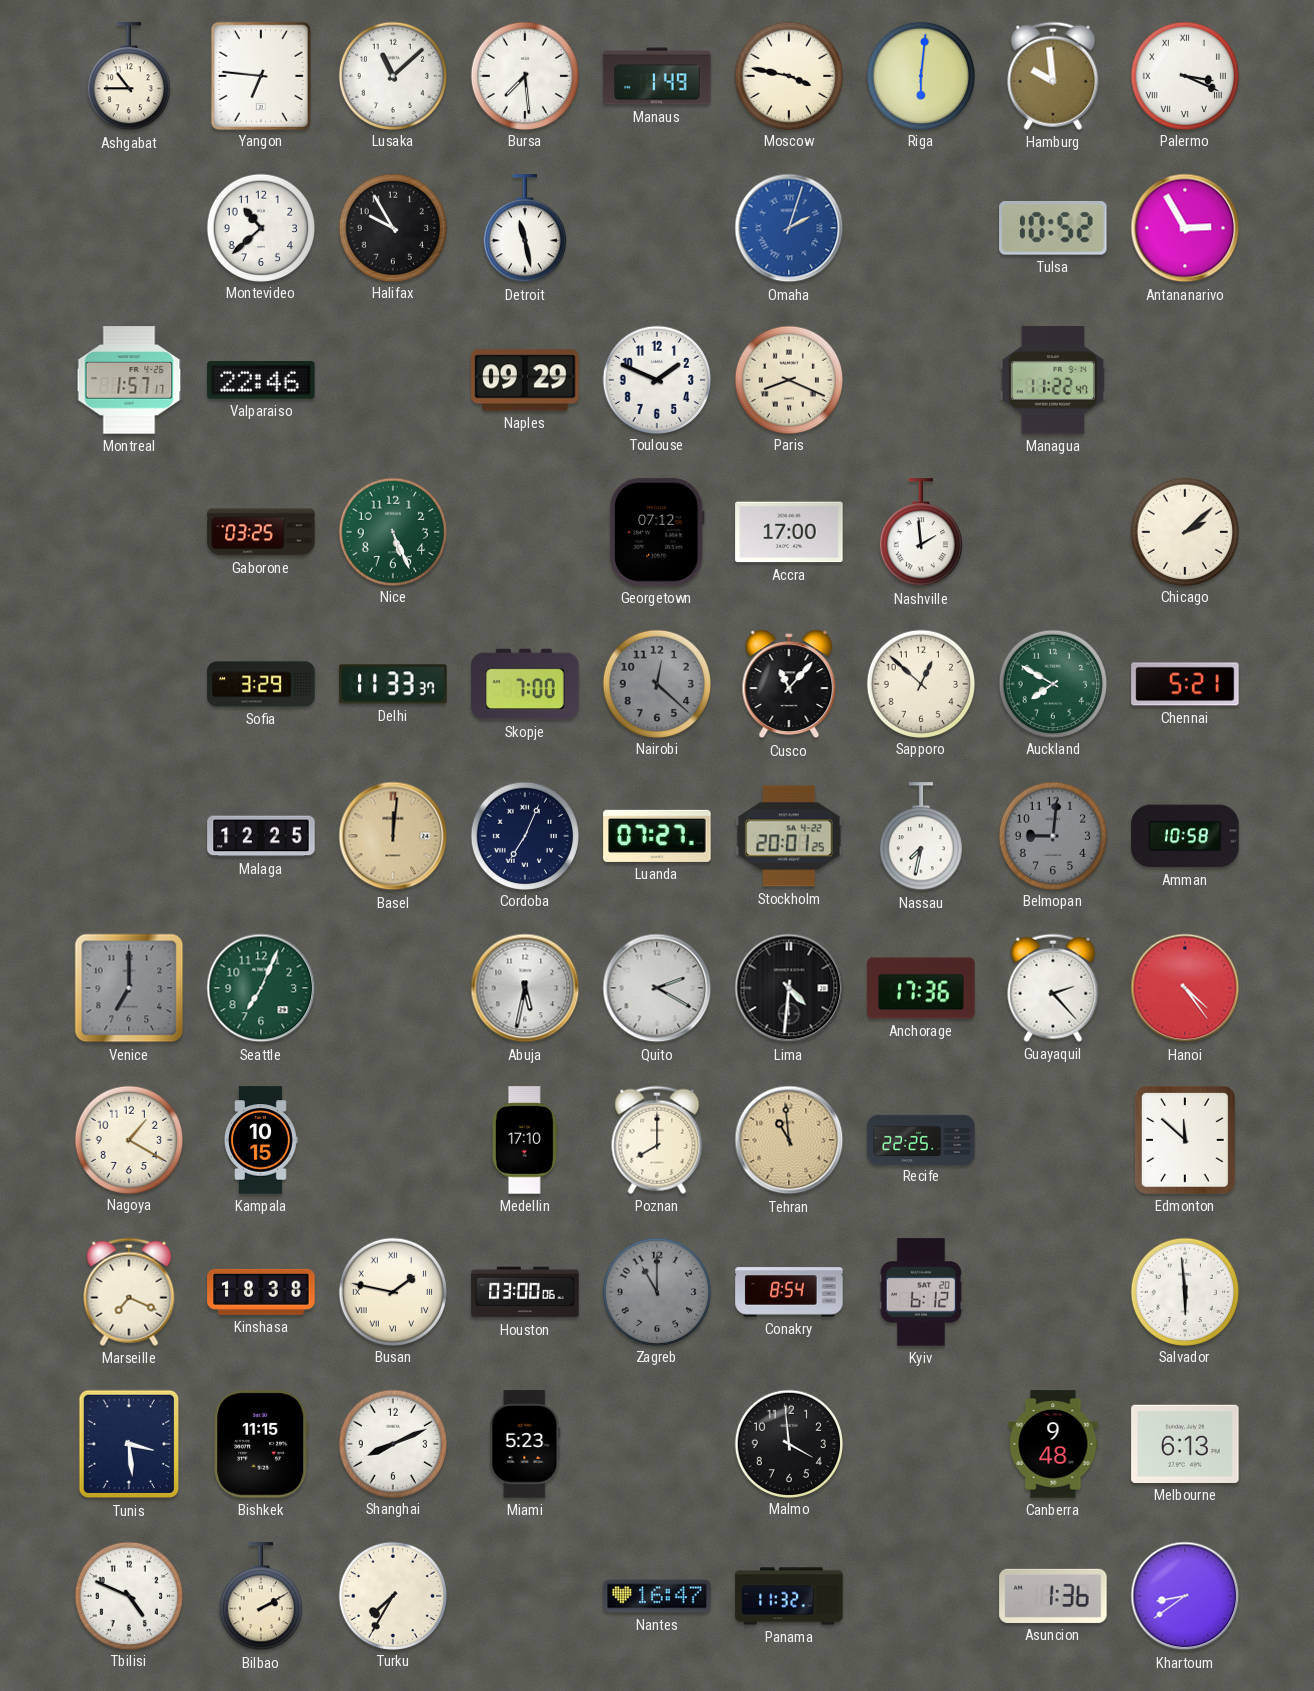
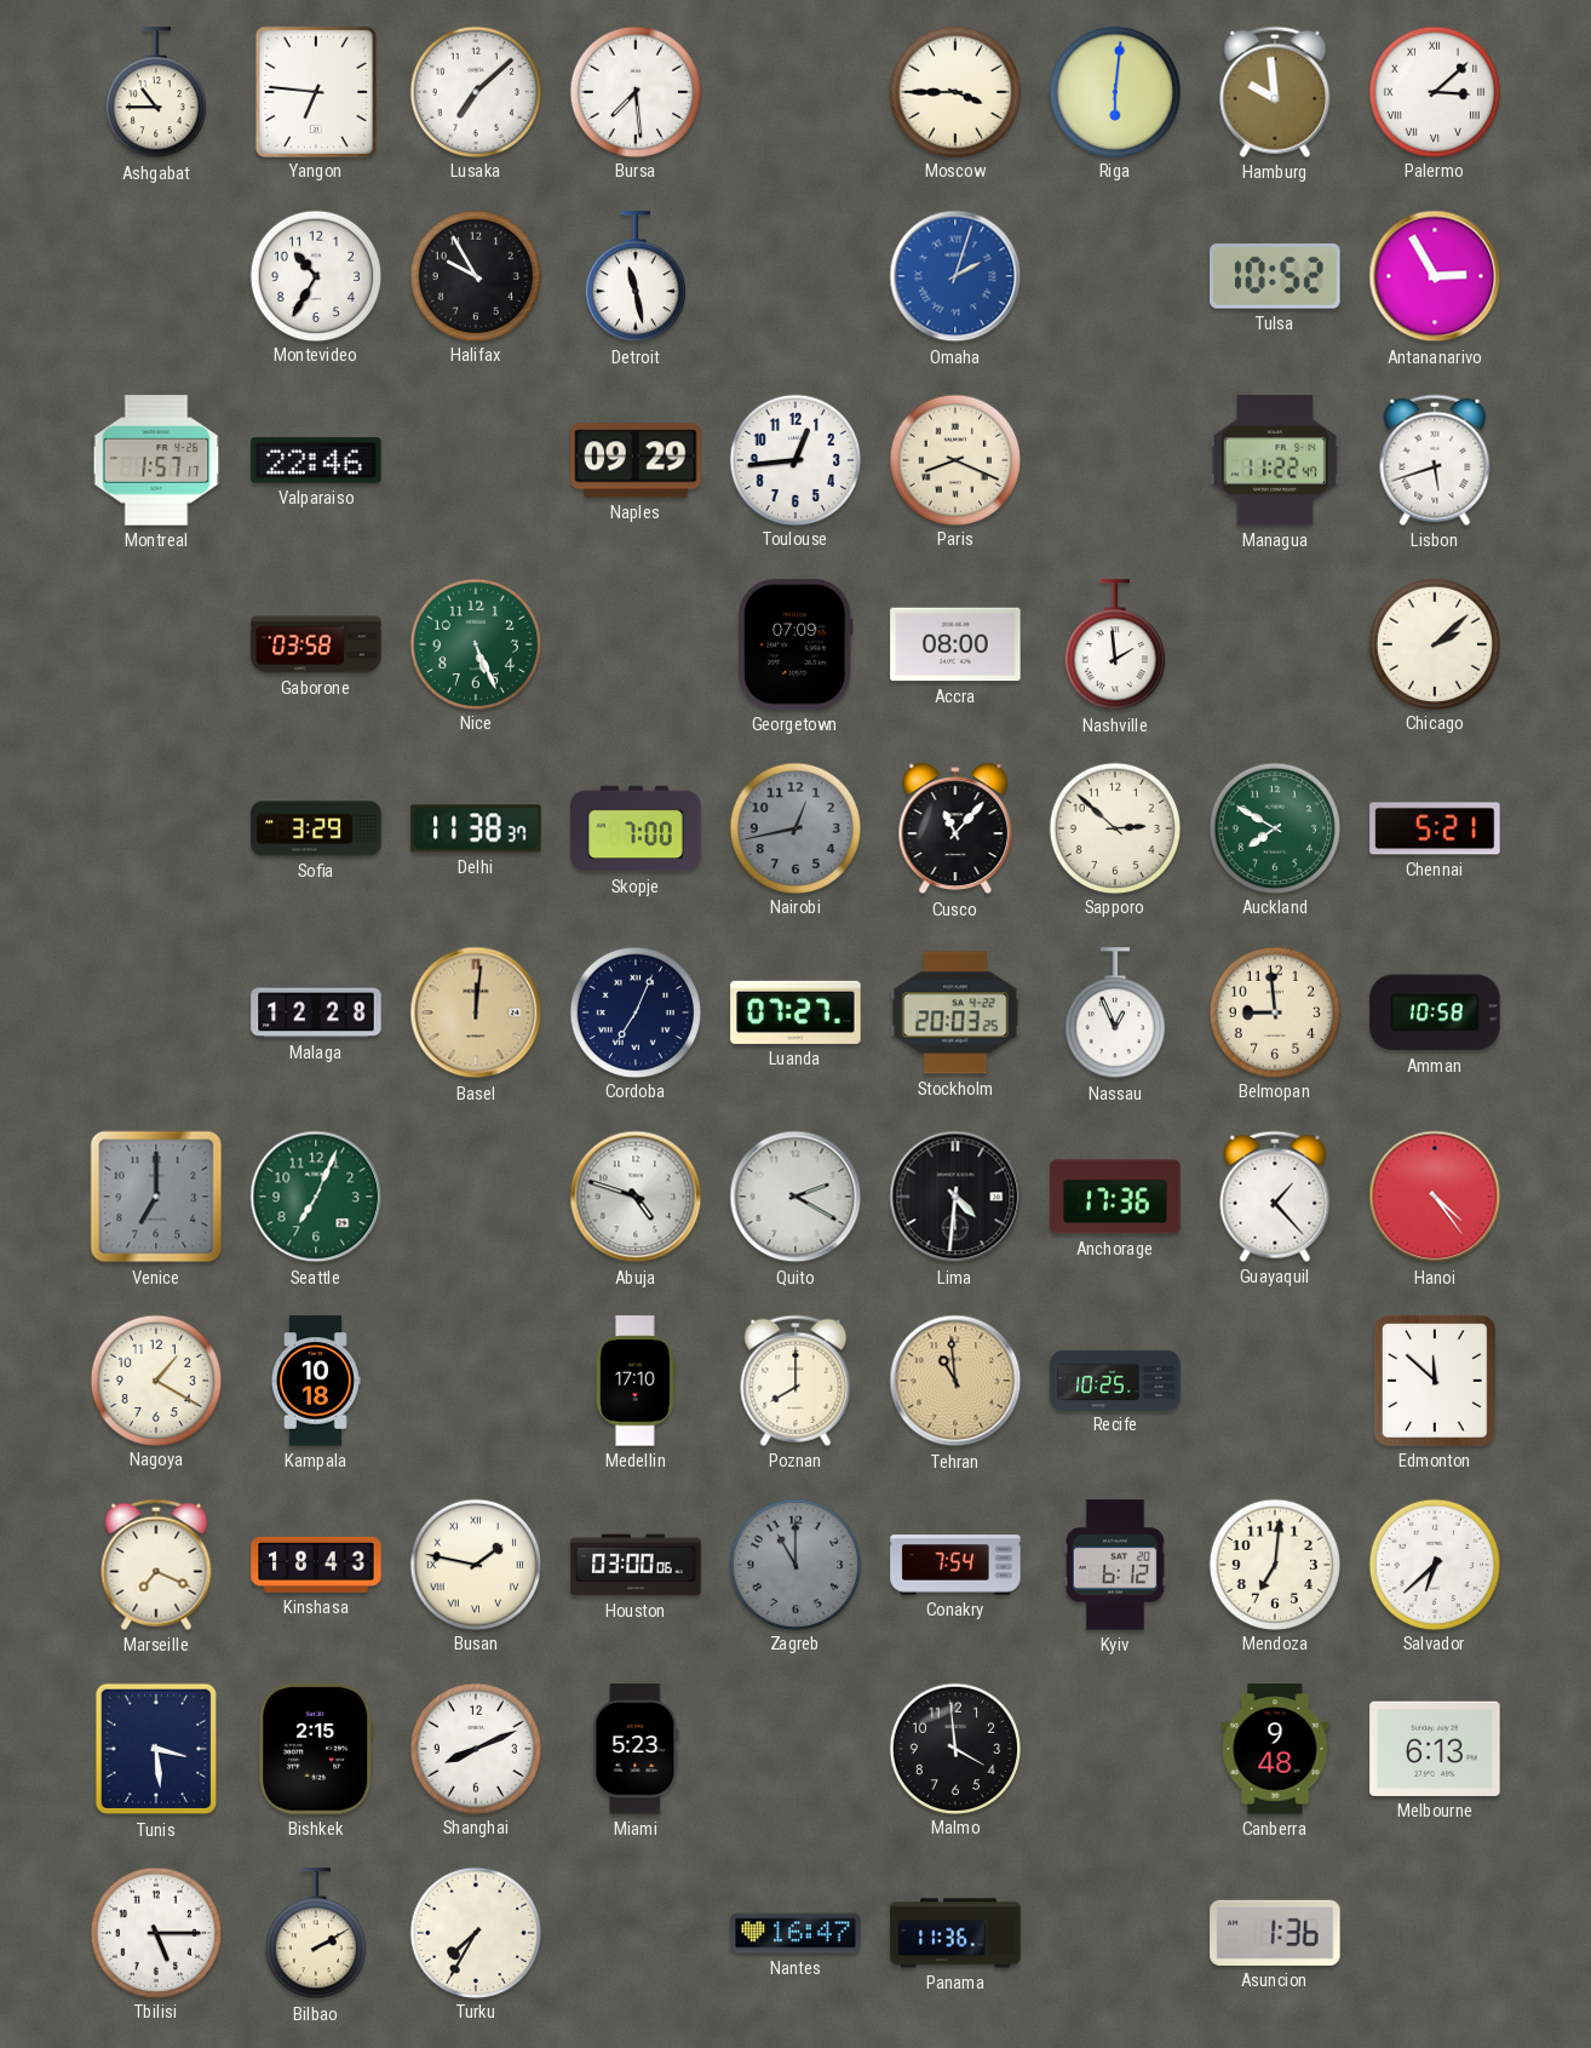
Lusaka: 11:08 -> 7:08 (475, 91)
Manaus: 1:49 -> none (657, 76)
Moscow: 3:47 -> 3:45 (954, 91)
Palermo: 3:19 -> 3:08 (1434, 91)
Montevideo: 10:38 -> 10:35 (315, 275)
Toulouse: 1:49 -> 12:44 (794, 459)
Lisbon: none -> 5:42 (1435, 460)
Gaborone: 03:25 -> 03:58 (316, 644)
Georgetown: 07:12 -> 07:09 (795, 644)
Accra: 17:00 -> 08:00 (955, 644)
Delhi: 11:33 -> 11:38 (476, 828)
Nairobi: 12:22 -> 12:43 (794, 827)
Sapporo: 12:52 -> 2:52 (1114, 827)
Malaga: 12:25 -> 12:28 (316, 1012)
Stockholm: 20:01 -> 20:03 (955, 1012)
Nassau: 7:32 -> 12:56 (1115, 1014)
Belmopan: 9:01 -> 8:59 (1274, 1011)
Belmopan dial: grey -> cream (1274, 1011)
Abuja: 5:32 -> 4:48 (636, 1197)
Guayaquil: 2:23 -> 1:23 (1275, 1197)
Kampala: 10:15 -> 10:18 (316, 1381)
Recife: 22:25 -> 10:25 (1115, 1379)
Kinshasa: 18:38 -> 18:43 (316, 1565)
Conakry: 8:54 -> 7:54 (955, 1565)
Mendoza: none -> 7:01 (1274, 1564)
Salvador: 5:59 -> 6:38 (1434, 1564)
Bishkek: 11:15 -> 2:15 (316, 1749)
Tbilisi: 4:49 -> 5:15 (155, 1932)
Panama: 11:32 -> 11:36 (955, 1933)
Khartoum: 8:39 -> none (1185, 1596)
